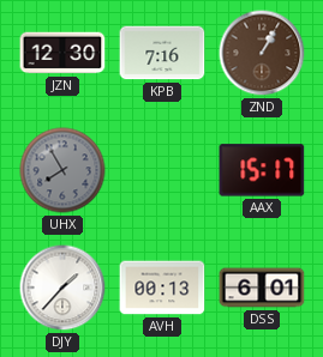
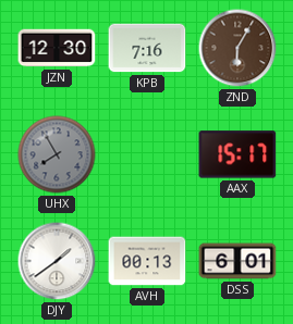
ZND: 1:05 -> 6:05 (237, 48)
DJY: 1:37 -> 1:39 (57, 261)
